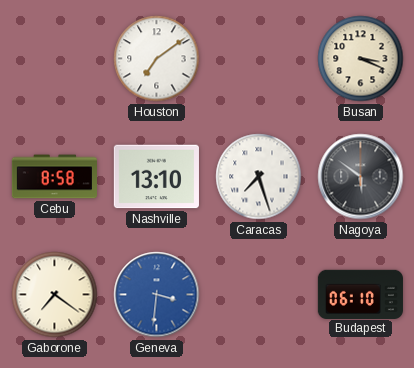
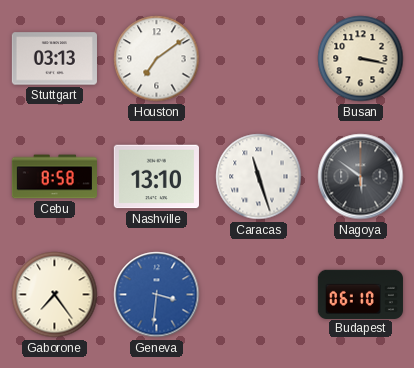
Stuttgart: none -> 03:13 (54, 59)
Busan: 3:19 -> 3:17 (361, 59)
Caracas: 7:27 -> 11:27 (259, 177)
Gaborone: 7:21 -> 7:24 (55, 295)
